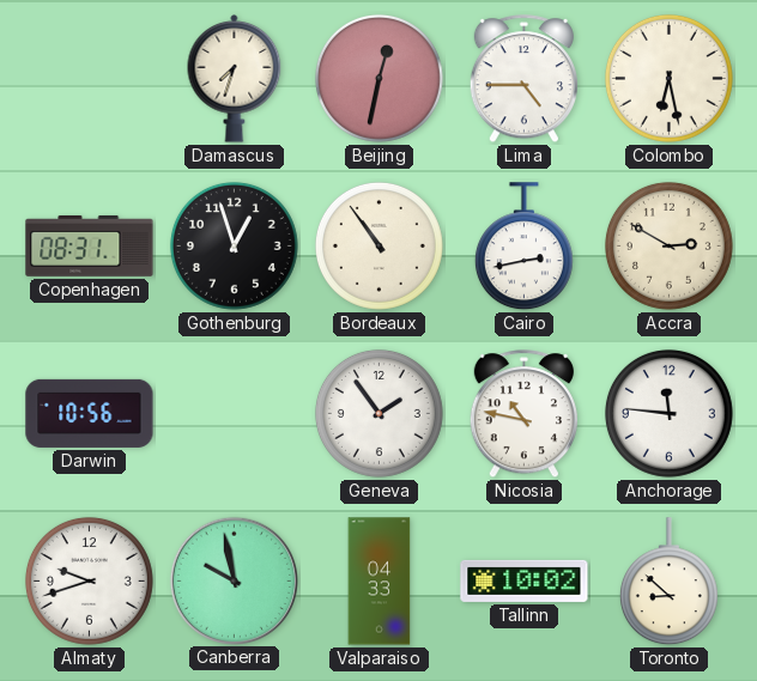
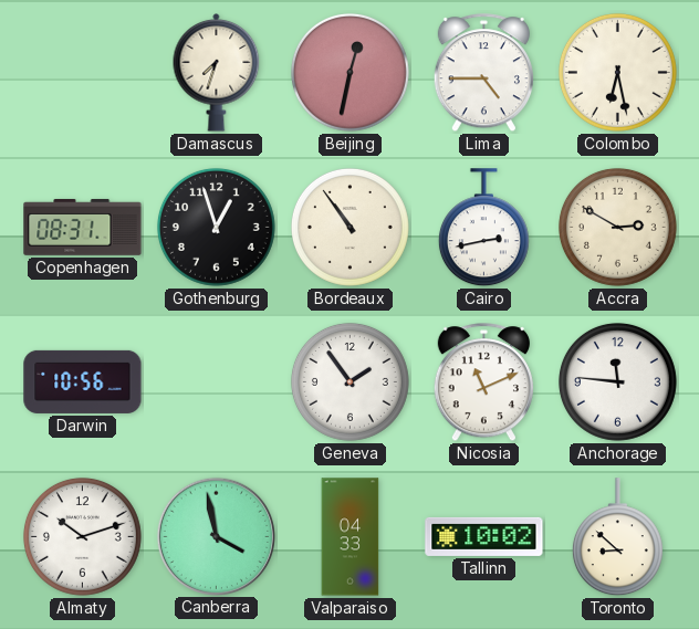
Nicosia: 10:47 -> 11:11 (483, 382)
Almaty: 9:42 -> 10:12 (82, 536)
Canberra: 9:58 -> 3:58 (216, 536)
